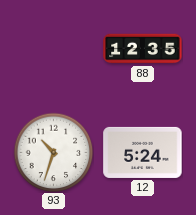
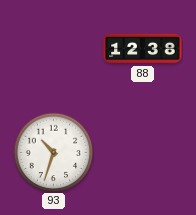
88: 12:35 -> 12:38 (143, 49)
12: 5:24 -> none (143, 152)
